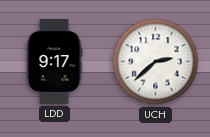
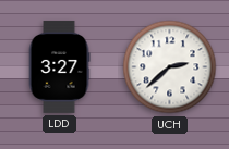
LDD: 9:17 -> 3:27 (59, 66)
